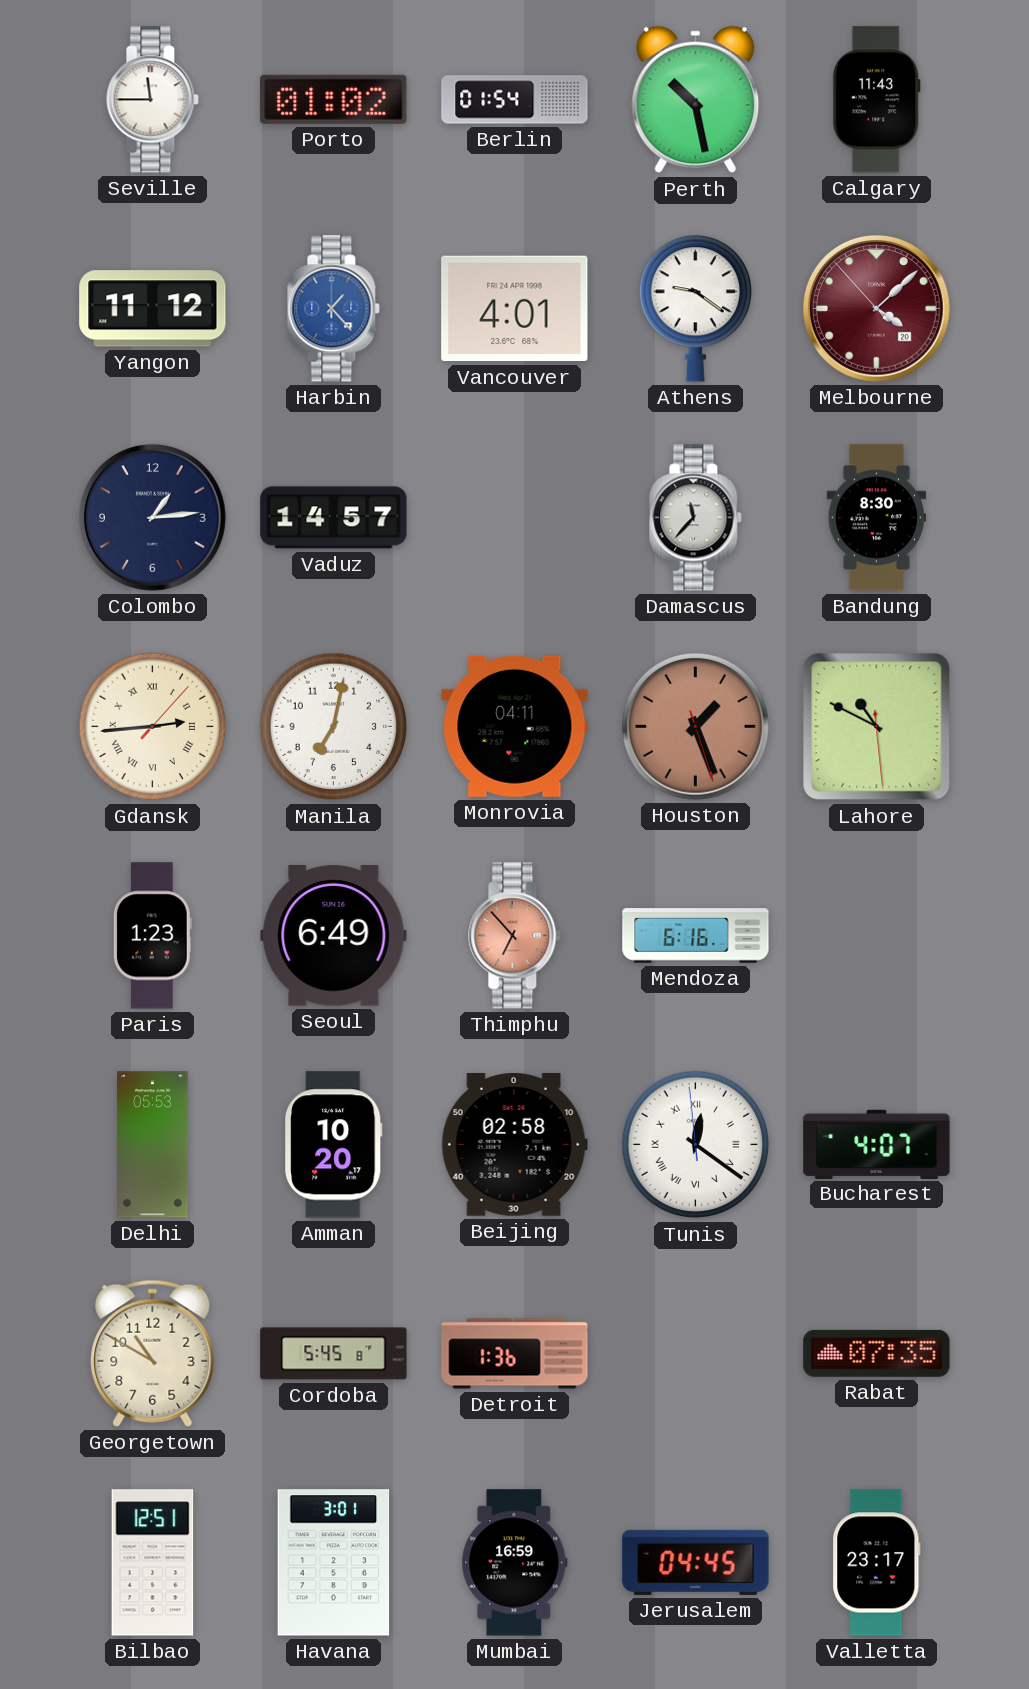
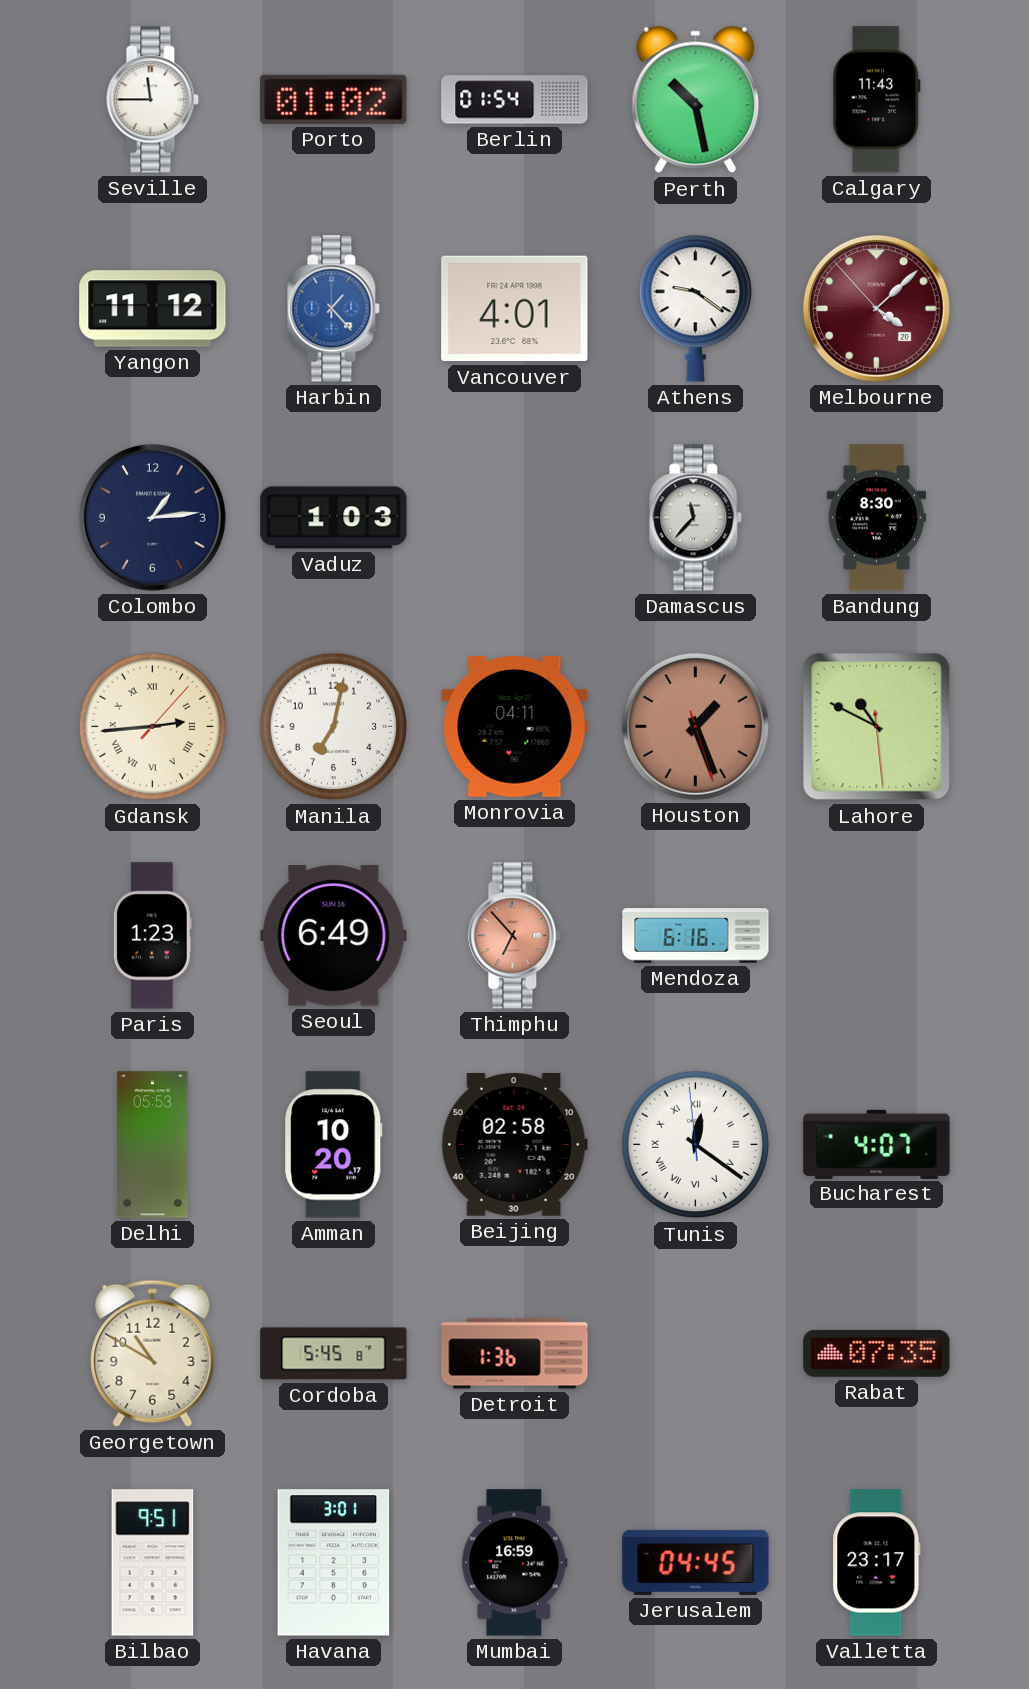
Vaduz: 14:57 -> 1:03 (334, 518)
Bilbao: 12:51 -> 9:51 (153, 1563)
